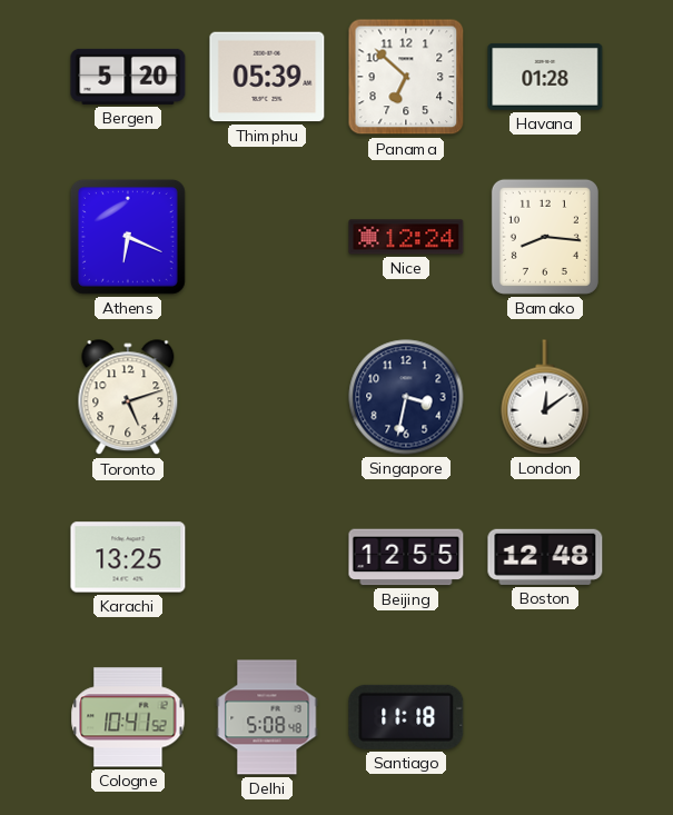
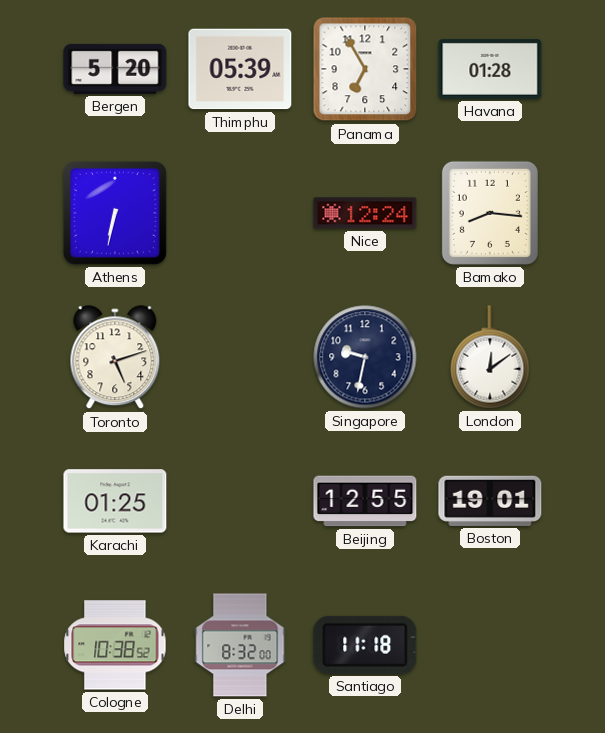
Panama: 6:52 -> 6:55 (365, 69)
Athens: 6:19 -> 6:32 (115, 213)
Singapore: 3:32 -> 9:32 (365, 357)
Karachi: 13:25 -> 01:25 (115, 501)
Boston: 12:48 -> 19:01 (490, 501)
Cologne: 10:41 -> 10:38 (115, 645)
Delhi: 5:08 -> 8:32 (240, 645)
